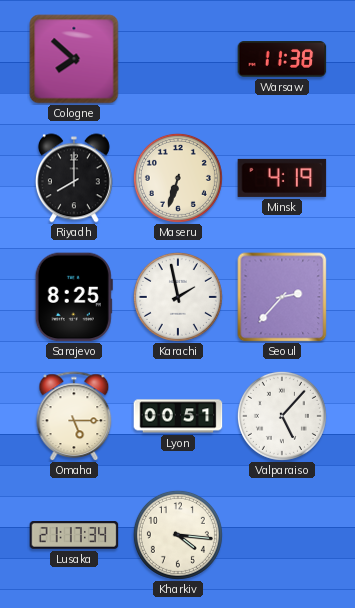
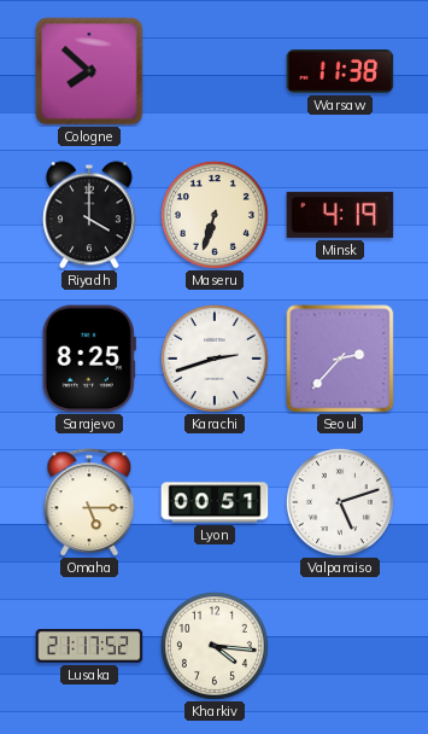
Riyadh: 8:00 -> 4:00 (89, 215)
Karachi: 1:58 -> 2:42 (215, 359)
Valparaiso: 5:07 -> 5:12 (340, 502)
Lusaka: 21:17:34 -> 21:17:52 (89, 646)
